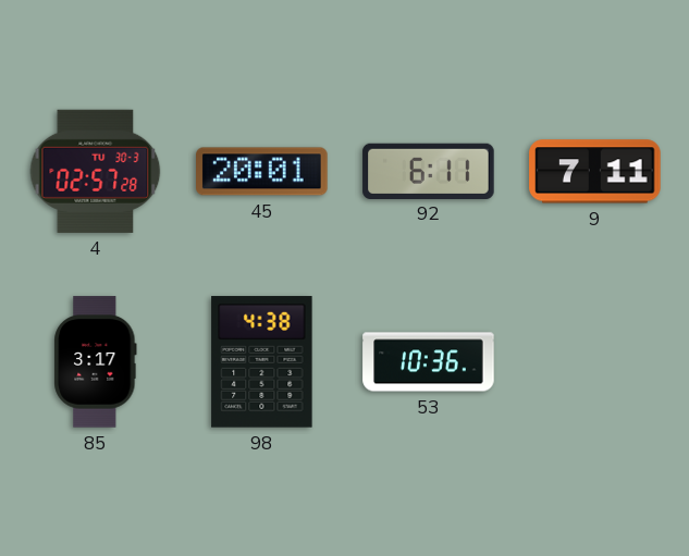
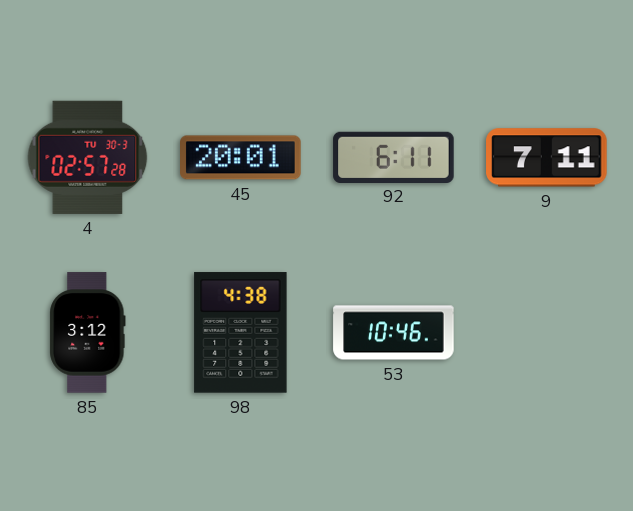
85: 3:17 -> 3:12 (88, 333)
53: 10:36 -> 10:46 (394, 333)
